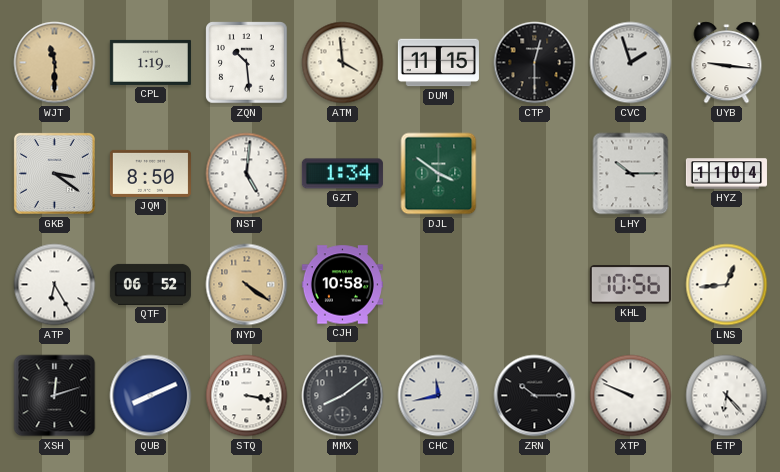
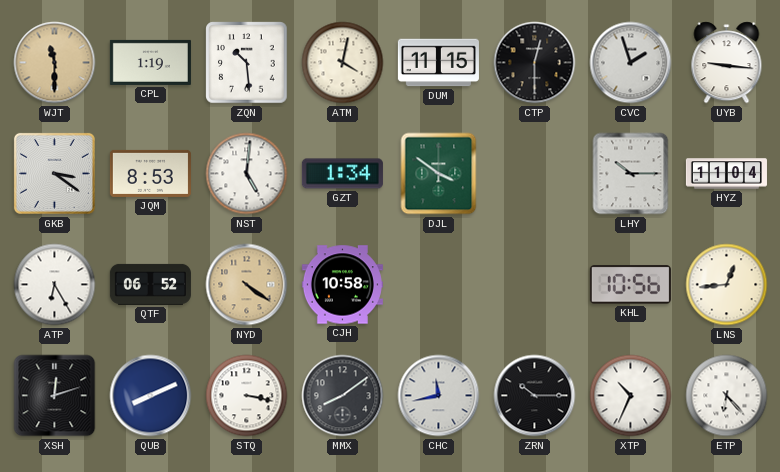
ATM: 3:59 -> 4:02 (343, 63)
JQM: 8:50 -> 8:53 (150, 173)
XTP: 9:49 -> 10:34 (631, 396)
